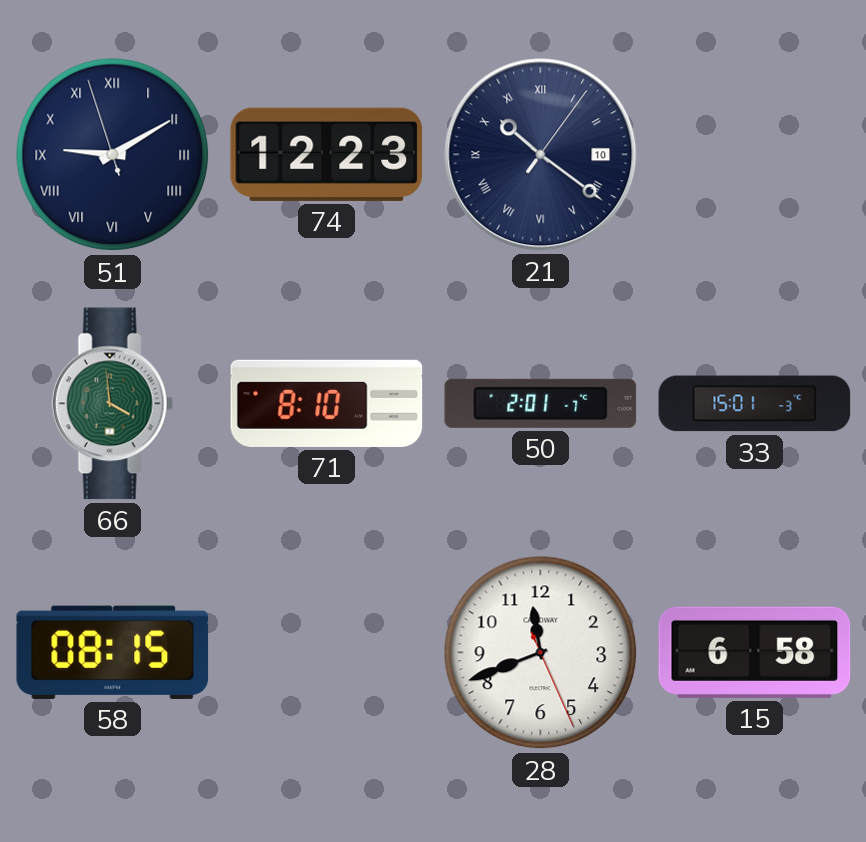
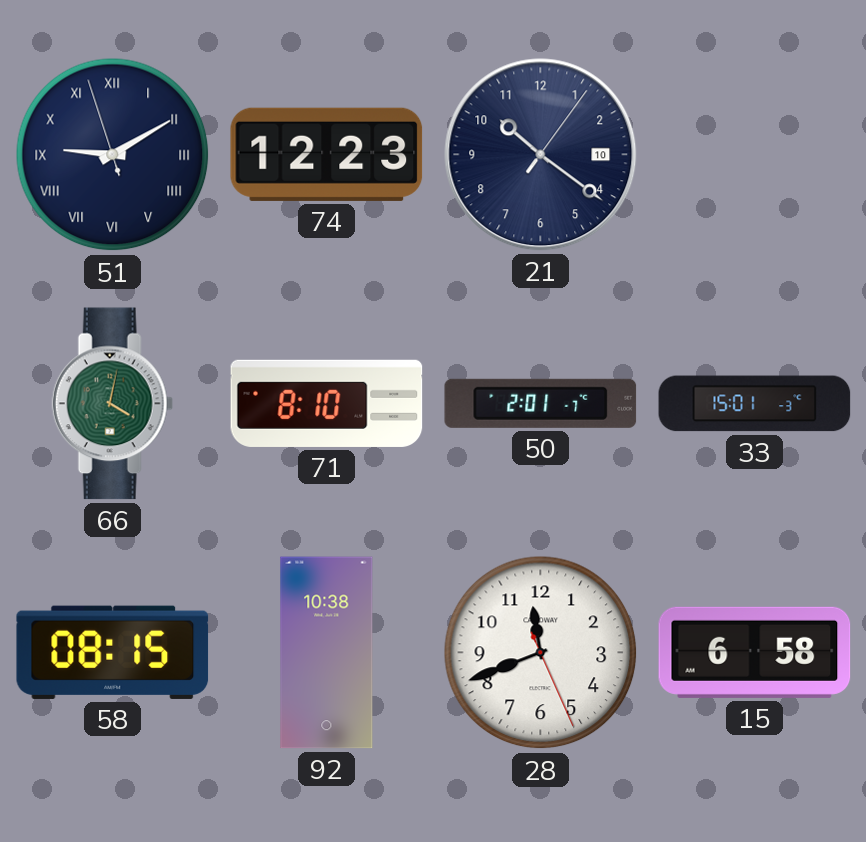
21 numerals: Roman -> Arabic (541, 155)
66: 3:59 -> 4:02 (112, 404)
92: none -> 10:38 (327, 653)
